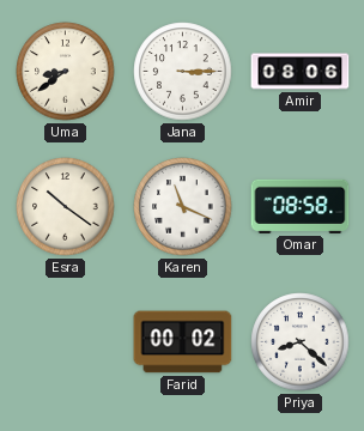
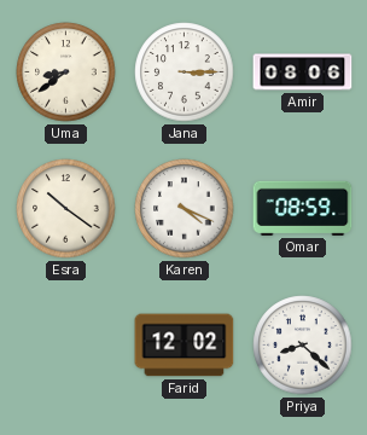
Karen: 11:19 -> 4:19 (185, 209)
Omar: 08:58 -> 08:59 (303, 208)
Farid: 00:02 -> 12:02 (185, 346)
